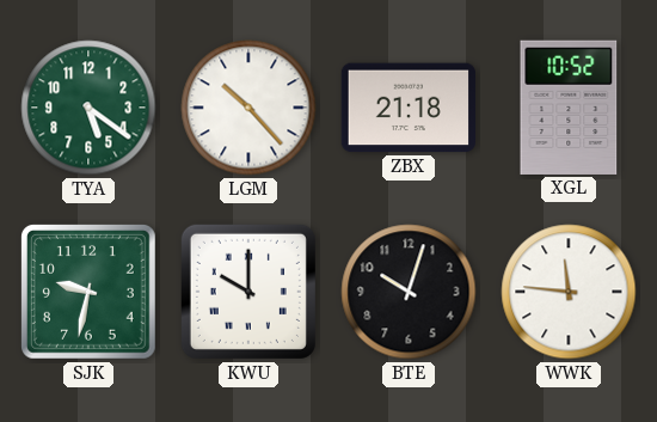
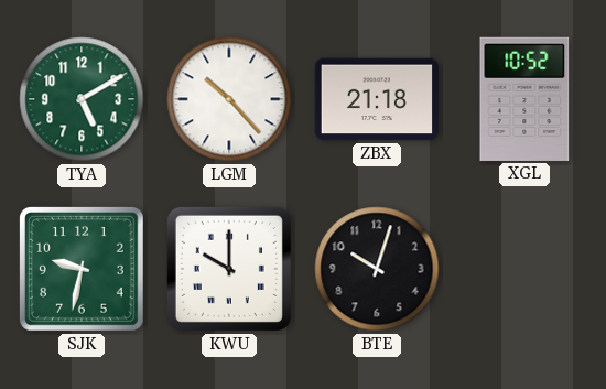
TYA: 5:21 -> 5:10 (82, 99)
WWK: 11:46 -> none (569, 292)
